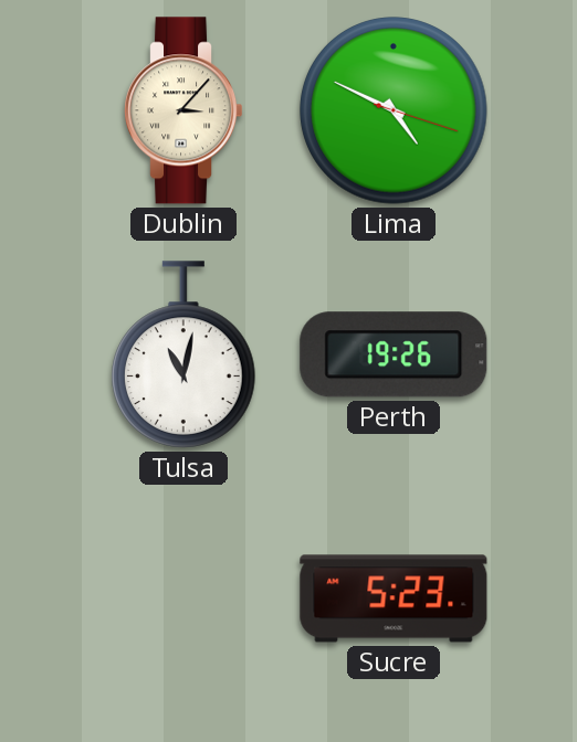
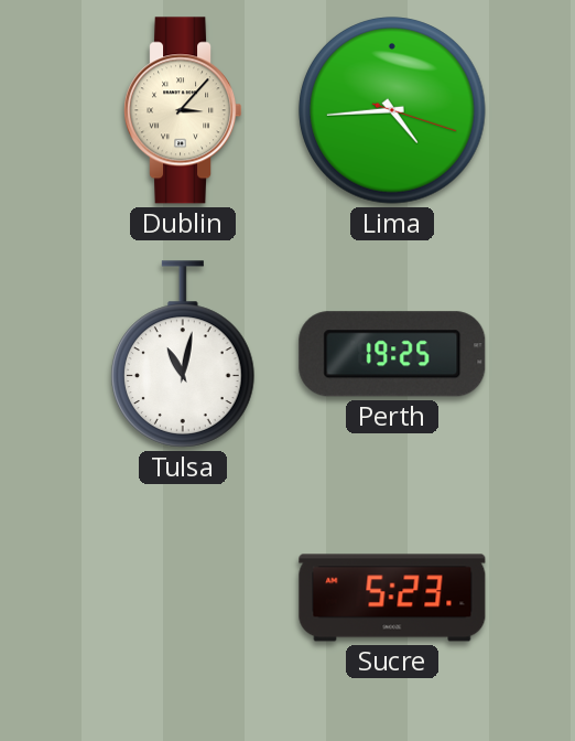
Lima: 4:49 -> 4:44 (392, 110)
Perth: 19:26 -> 19:25 (392, 354)
